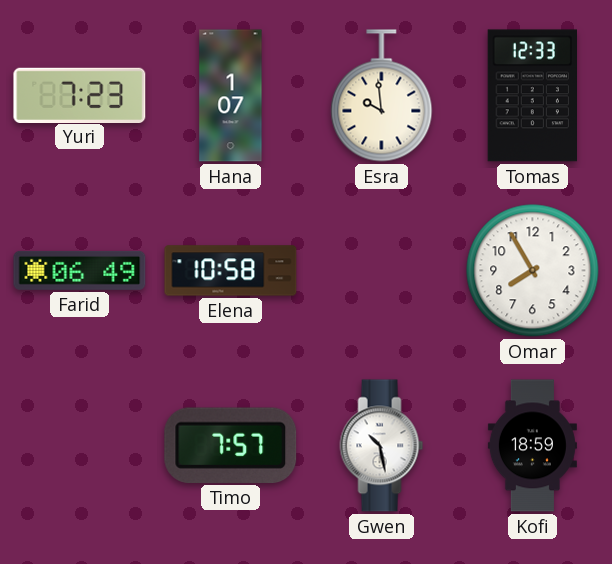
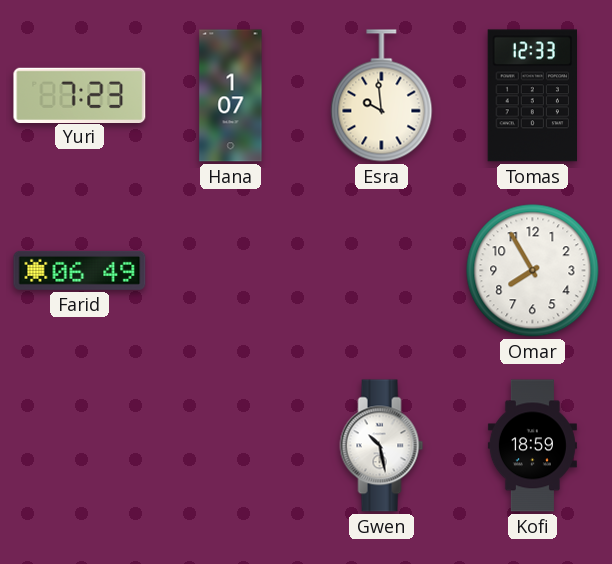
Elena: 10:58 -> none (231, 271)
Timo: 7:57 -> none (231, 445)
